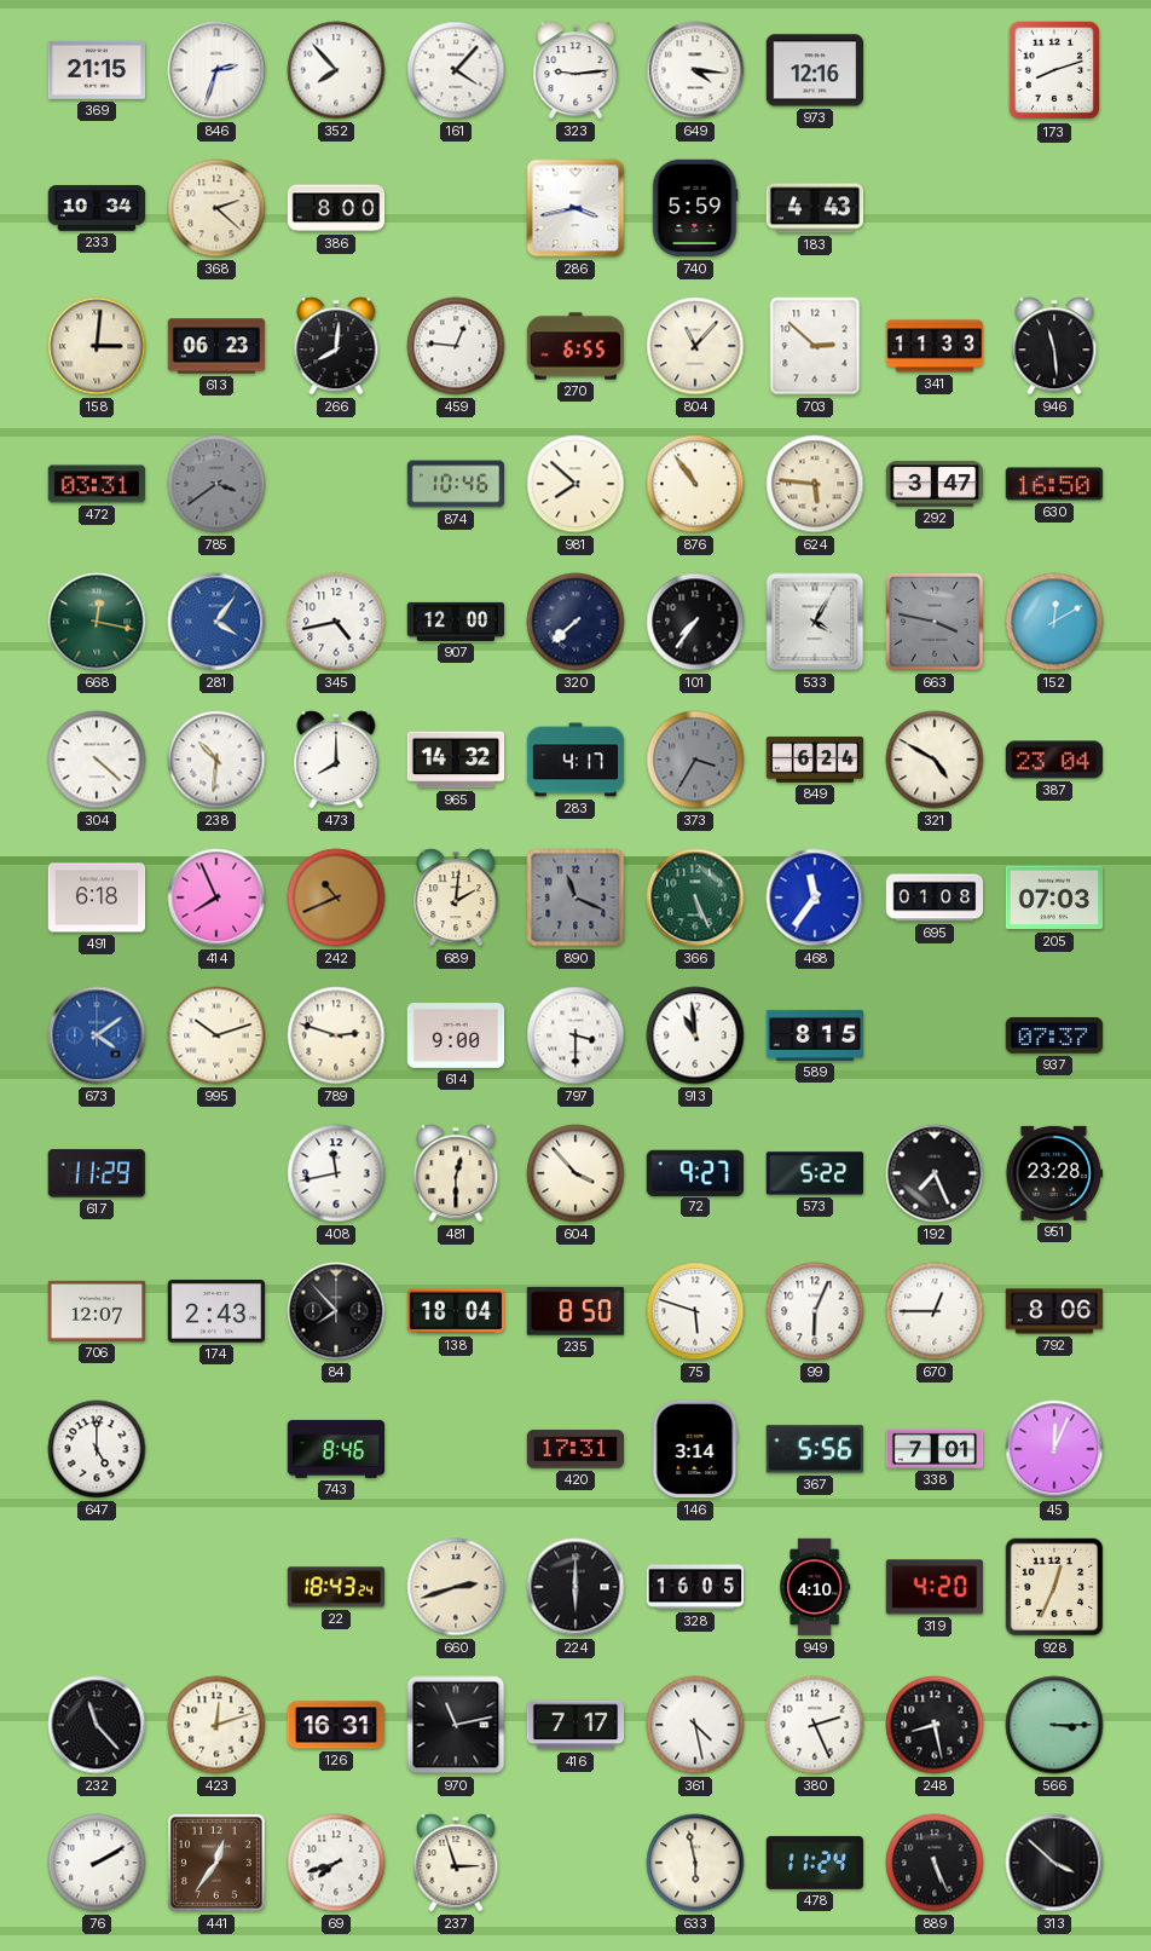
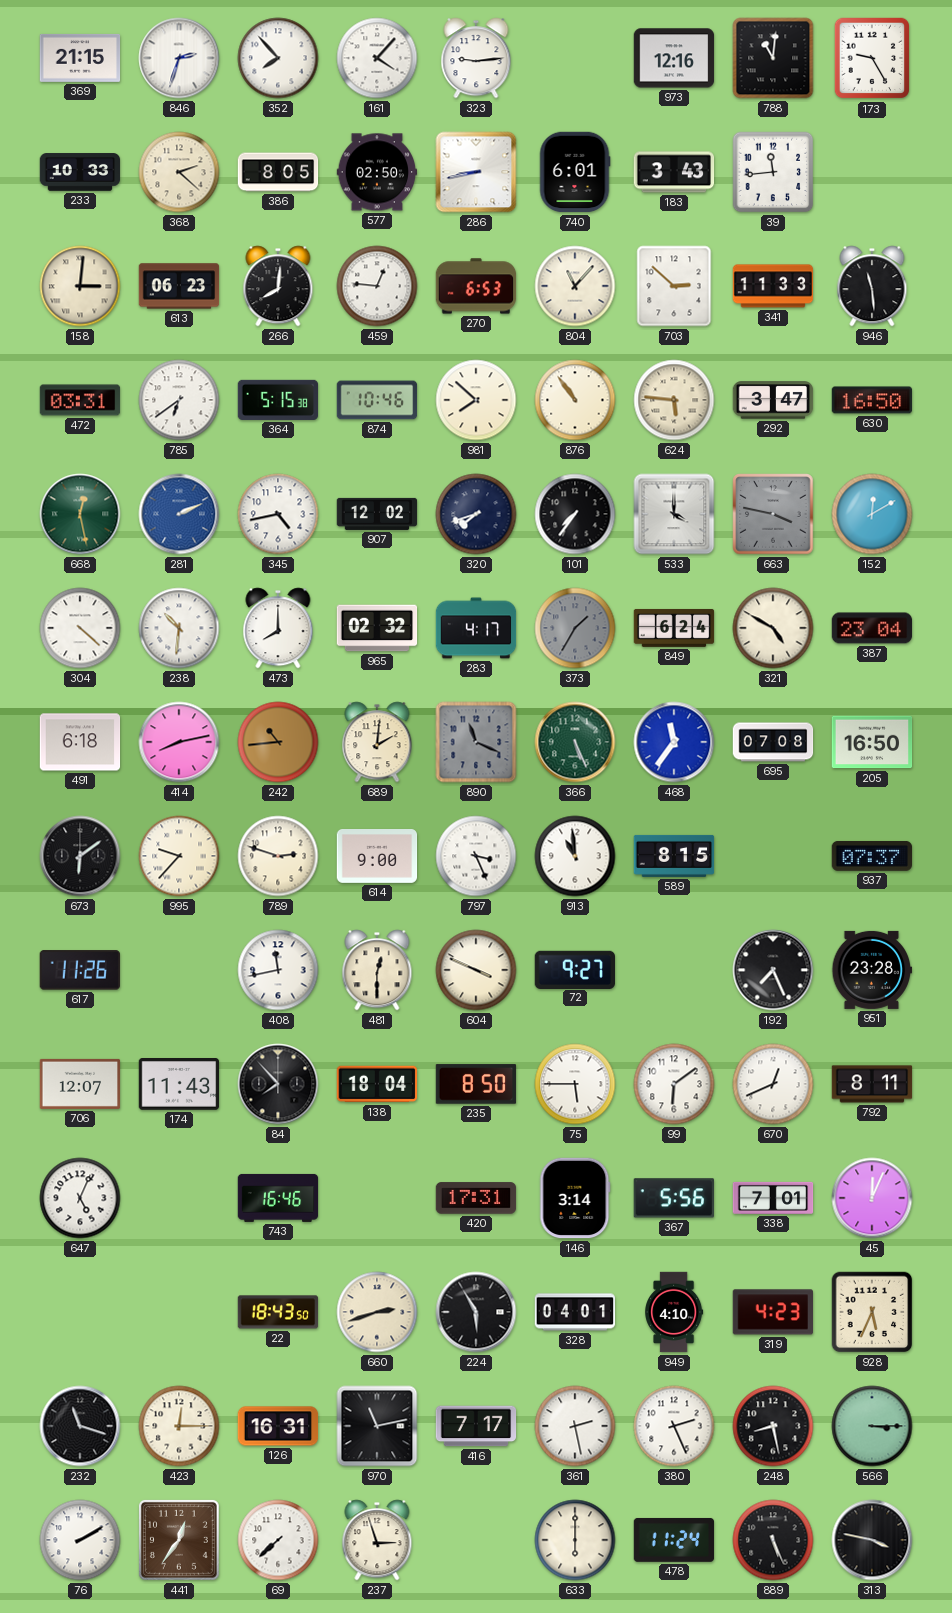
649: 4:16 -> none (695, 70)
788: none -> 11:01 (773, 58)
173: 8:12 -> 9:25 (872, 58)
233: 10:34 -> 10:33 (80, 172)
386: 8:00 -> 8:05 (278, 172)
577: none -> 02:50 (377, 172)
286: 3:43 -> 8:43 (476, 172)
740: 5:59 -> 6:01 (575, 172)
183: 4:43 -> 3:43 (674, 172)
39: none -> 11:44 (773, 172)
270: 6:55 -> 6:53 (476, 286)
785: 3:39 -> 6:39 (179, 400)
785 dial: grey -> white (179, 400)
364: none -> 5:15 (278, 400)
668: 12:17 -> 12:28 (80, 514)
281: 4:06 -> 2:11 (179, 514)
907: 12:00 -> 12:02 (377, 514)
320: 7:38 -> 7:42 (476, 514)
533: 4:05 -> 4:00 (674, 514)
965: 14:32 -> 02:32 (377, 628)
373: 3:35 -> 1:35 (575, 628)
414: 7:56 -> 8:13 (179, 742)
242: 10:41 -> 10:44 (278, 742)
695: 01:08 -> 07:08 (773, 742)
205: 07:03 -> 16:50 (872, 742)
673: 4:09 -> 6:09 (80, 856)
673 dial: blue -> black (80, 856)
995: 10:12 -> 9:37 (179, 856)
797: 3:30 -> 3:26 (476, 856)
617: 11:29 -> 11:26 (79, 970)
604: 3:53 -> 3:49 (476, 970)
573: 5:22 -> none (815, 1173)
174: 2:43 -> 11:43 (179, 1084)
75: 5:48 -> 5:45 (575, 1084)
99: 6:04 -> 6:09 (674, 1084)
670: 12:45 -> 12:41 (773, 1084)
792: 8:06 -> 8:11 (872, 1084)
647: 5:00 -> 5:04 (80, 1198)
743: 8:46 -> 16:46 (278, 1198)
22: 18:43:24 -> 18:43:50 (278, 1312)
224: 6:00 -> 5:55 (476, 1312)
328: 16:05 -> 04:01 (575, 1312)
319: 4:20 -> 4:23 (772, 1312)
928: 12:34 -> 5:34 (872, 1312)
232: 11:23 -> 11:18 (80, 1426)
423: 12:12 -> 12:15 (179, 1426)
361: 4:28 -> 2:28 (575, 1426)
69: 7:42 -> 7:38 (278, 1540)
633: 5:58 -> 6:00 (575, 1540)
313: 3:52 -> 3:47 (872, 1540)
